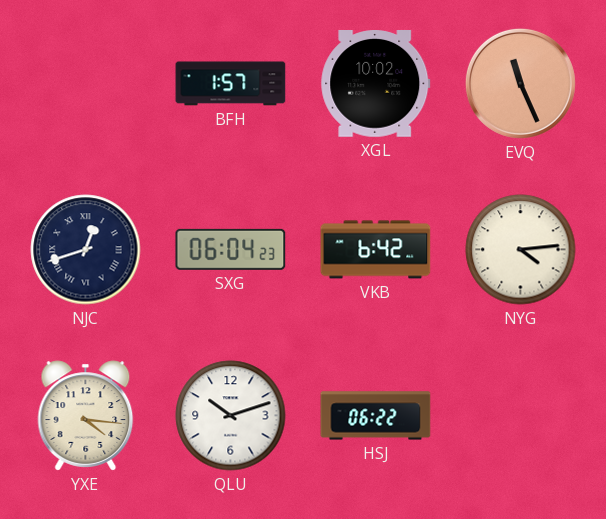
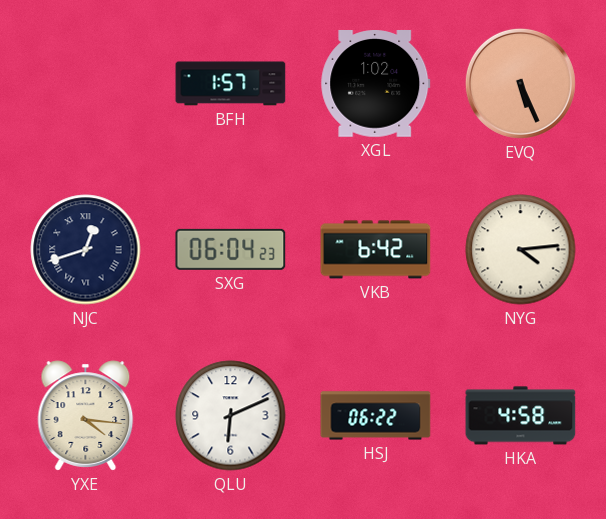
XGL: 10:02 -> 1:02 (376, 84)
EVQ: 11:26 -> 5:26 (520, 83)
QLU: 10:12 -> 6:11 (231, 416)
HKA: none -> 4:58 (521, 416)
